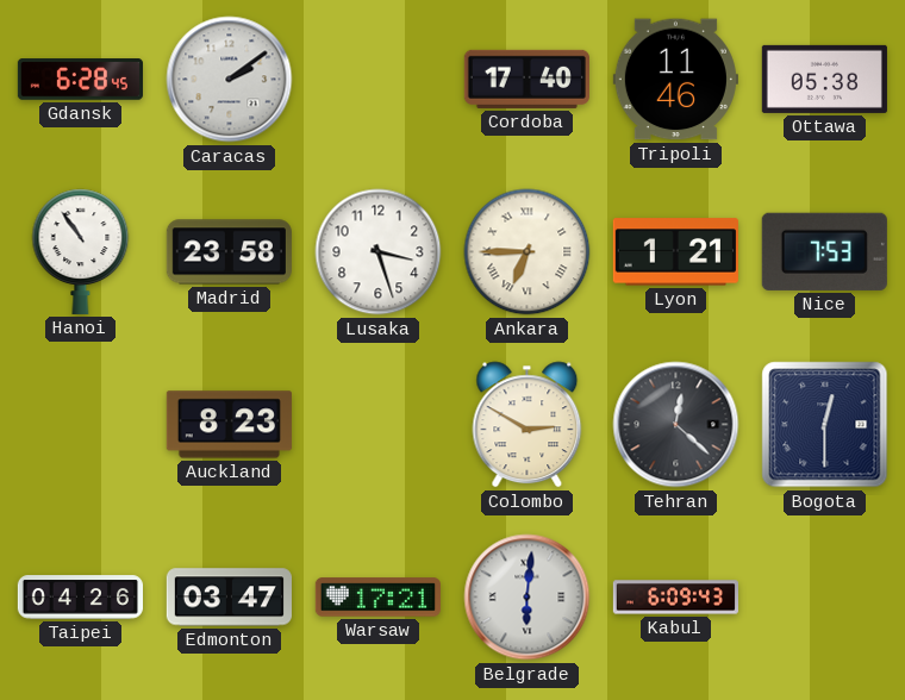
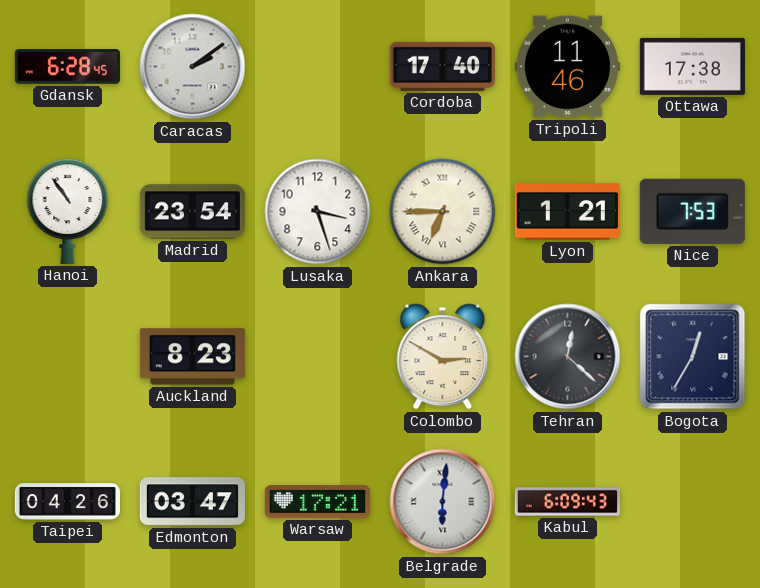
Ottawa: 05:38 -> 17:38 (692, 66)
Madrid: 23:58 -> 23:54 (192, 212)
Bogota: 12:30 -> 12:35 (693, 357)
